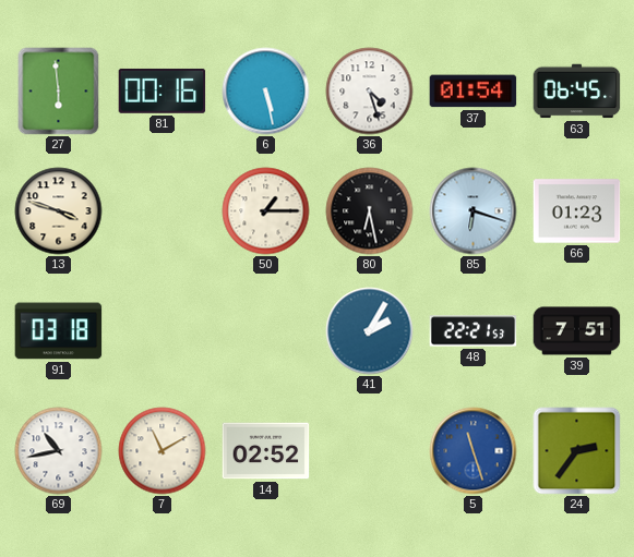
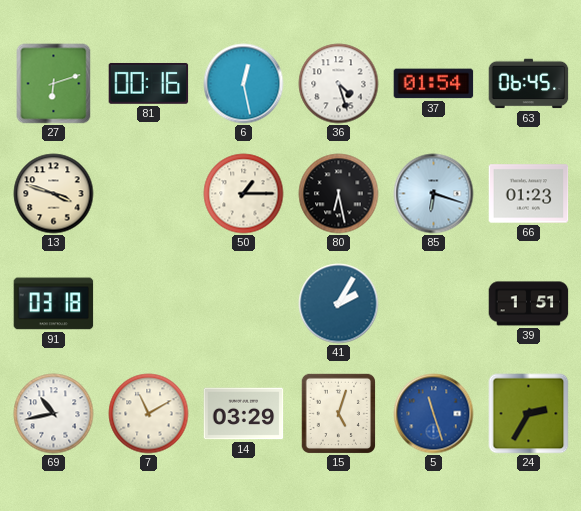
27: 5:59 -> 6:12 (54, 84)
6: 5:28 -> 12:28 (244, 84)
48: 22:21 -> none (474, 331)
39: 7:51 -> 1:51 (529, 304)
14: 02:52 -> 03:29 (244, 414)
15: none -> 5:03 (338, 413)
24: 2:36 -> 2:35 (529, 414)
